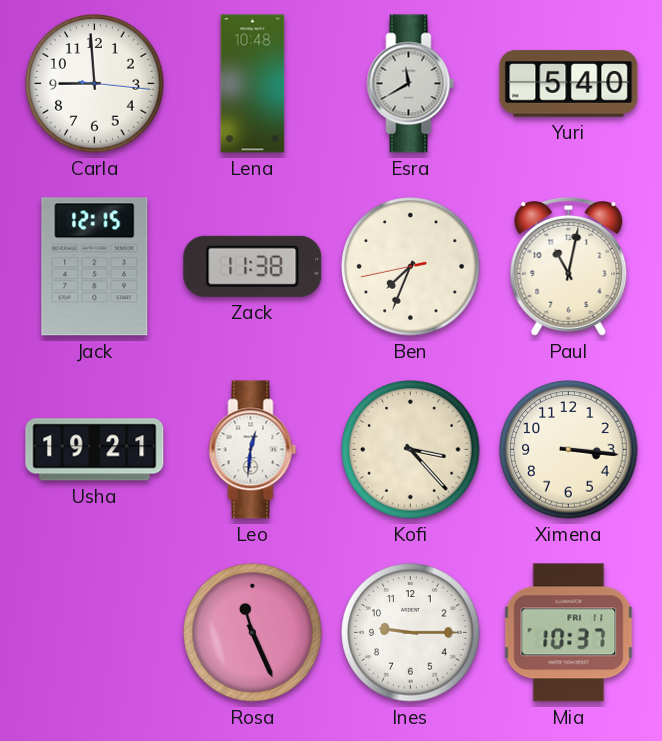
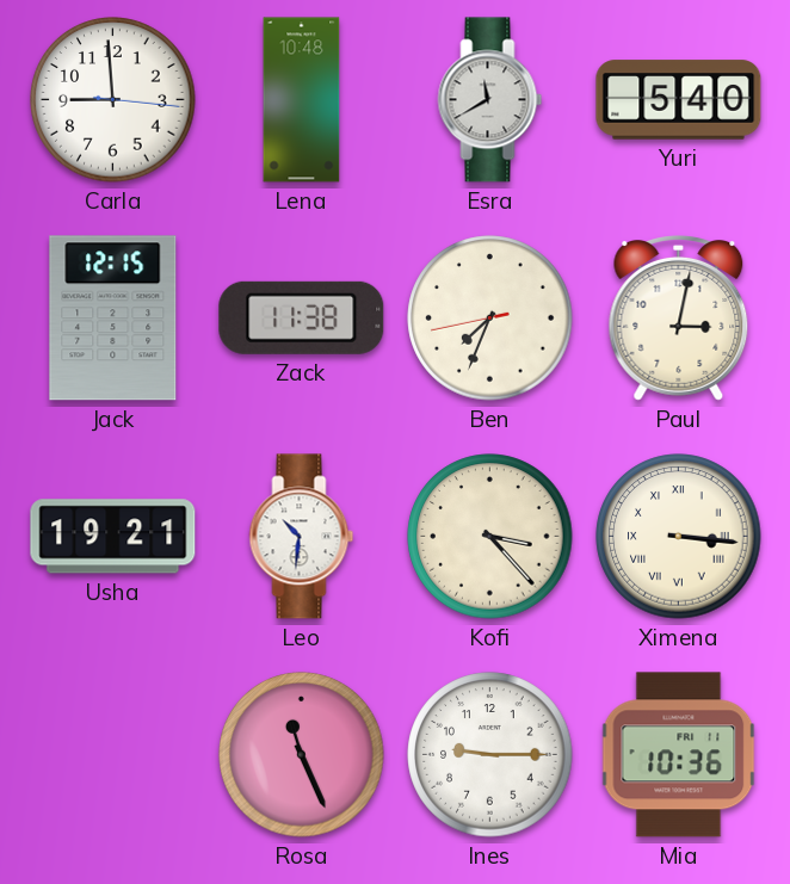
Paul: 11:02 -> 3:02 (679, 319)
Leo: 12:31 -> 10:31 (302, 537)
Ximena numerals: Arabic -> Roman (679, 537)
Mia: 10:37 -> 10:36 (679, 755)
